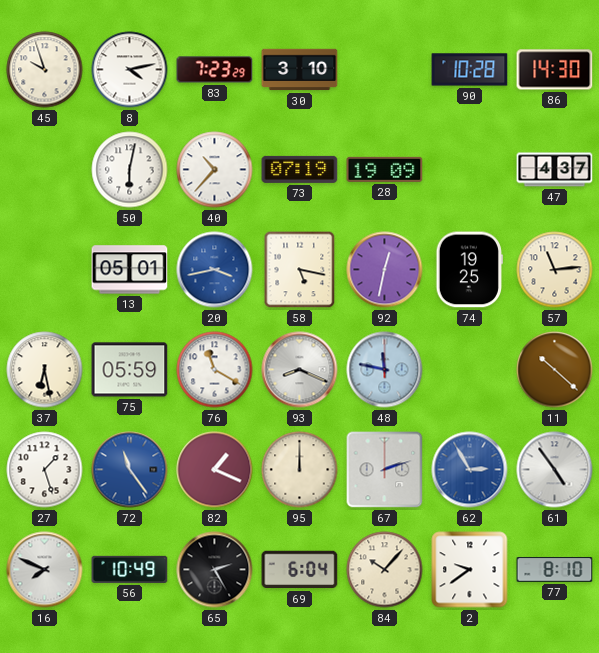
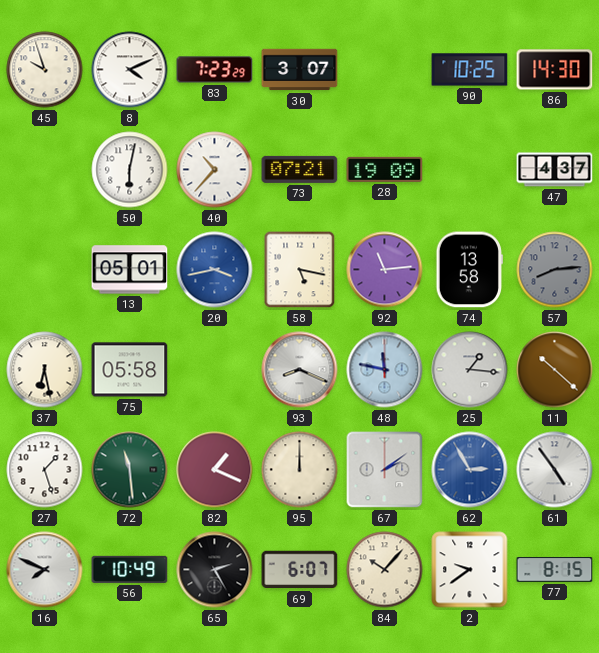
8: 4:13 -> 4:11 (130, 70)
30: 3:10 -> 3:07 (300, 70)
90: 10:28 -> 10:25 (470, 70)
73: 07:19 -> 07:21 (300, 169)
92: 12:32 -> 11:14 (385, 270)
74: 19:25 -> 13:58 (469, 270)
57: 11:14 -> 8:14 (555, 270)
57 dial: cream -> grey (555, 270)
75: 05:59 -> 05:58 (130, 370)
76: 11:20 -> none (215, 370)
25: none -> 1:16 (470, 370)
72: 11:24 -> 11:29 (130, 470)
72 dial: blue -> green (130, 470)
67: 2:12 -> 2:09 (385, 470)
69: 6:04 -> 6:07 (300, 570)
77: 8:10 -> 8:15 (555, 570)
